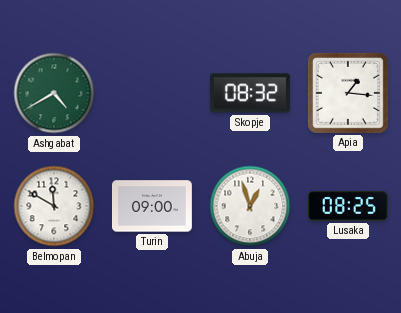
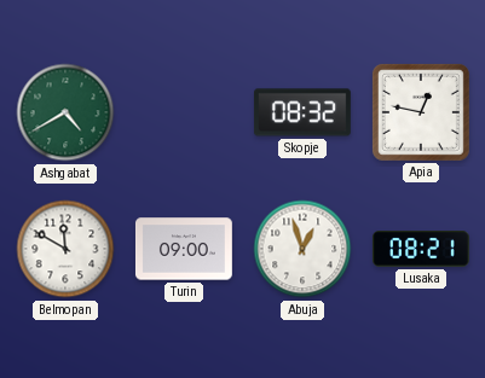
Apia: 1:16 -> 12:47 (421, 112)
Lusaka: 08:25 -> 08:21 (421, 249)
